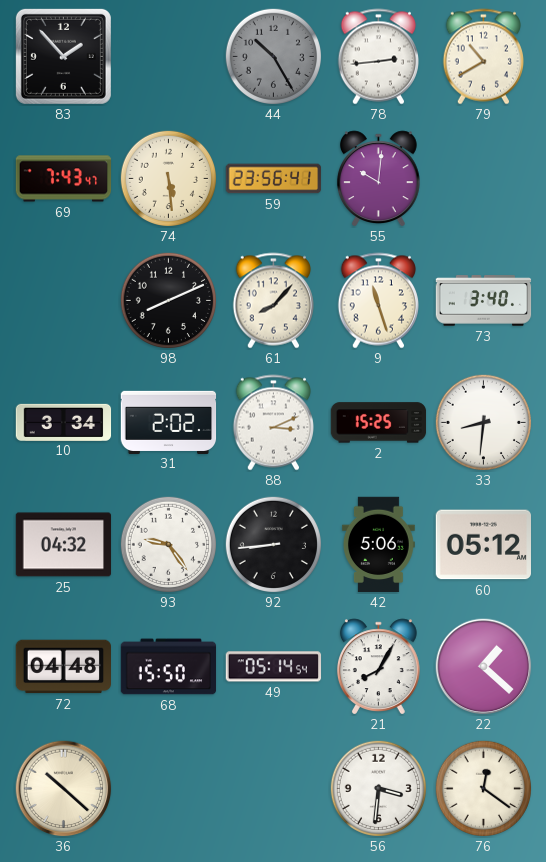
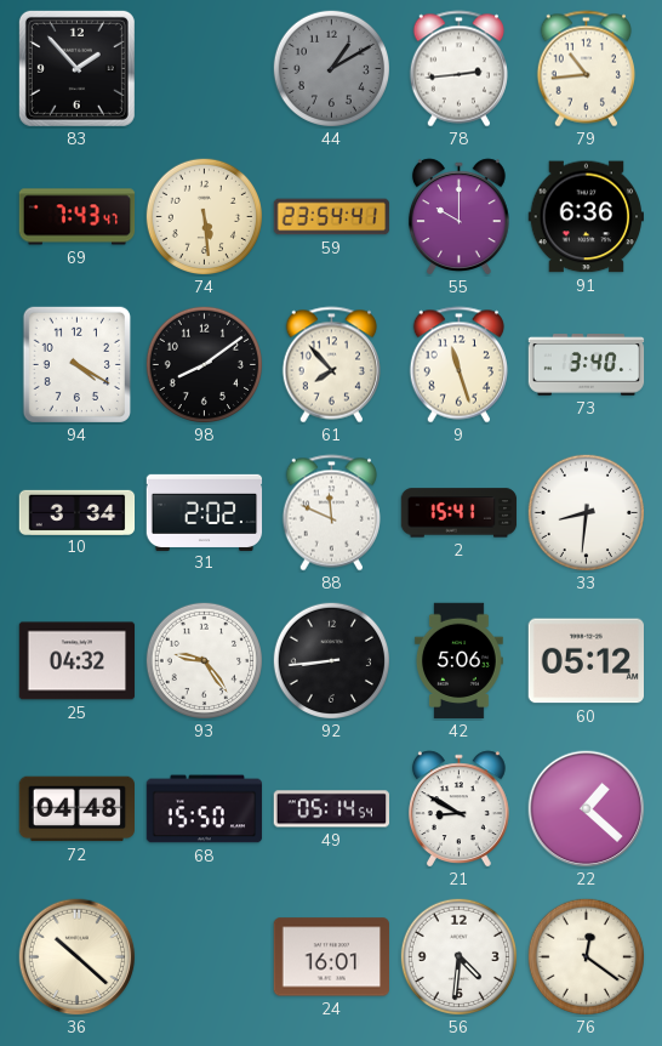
44: 10:25 -> 1:10 (331, 68)
79: 10:40 -> 10:44 (586, 69)
59: 23:56 -> 23:54 (332, 217)
55: 10:01 -> 10:00 (458, 216)
91: none -> 6:36 (586, 217)
94: none -> 4:20 (76, 364)
98: 8:11 -> 8:09 (204, 364)
61: 8:07 -> 7:53 (331, 365)
88: 3:11 -> 11:49 (331, 513)
2: 15:25 -> 15:41 (460, 513)
21: 8:05 -> 8:50 (458, 808)
24: none -> 16:01 (331, 957)
56: 3:31 -> 4:31 (458, 956)
